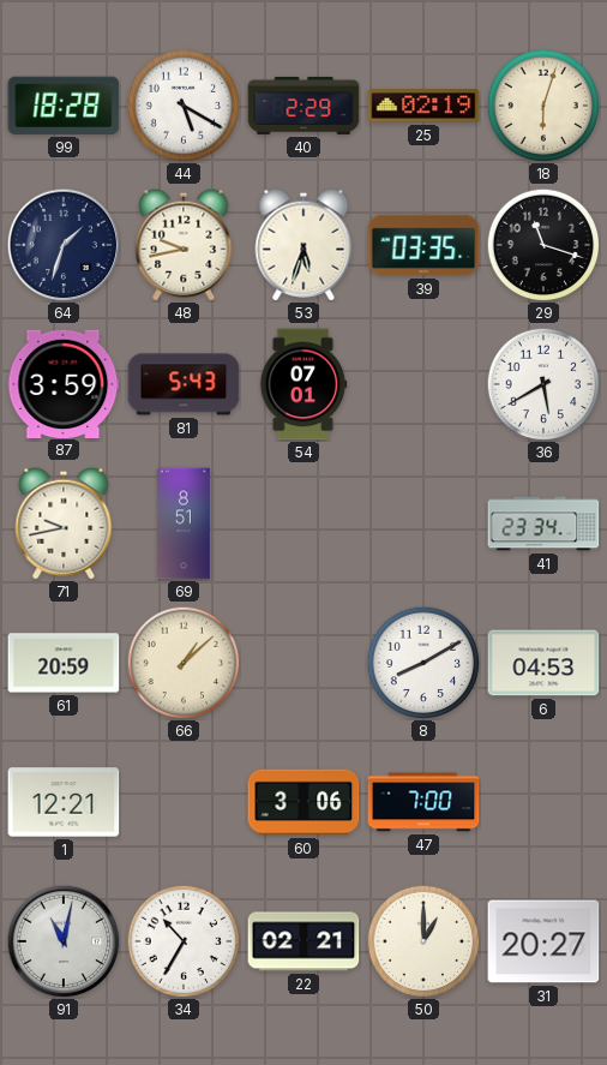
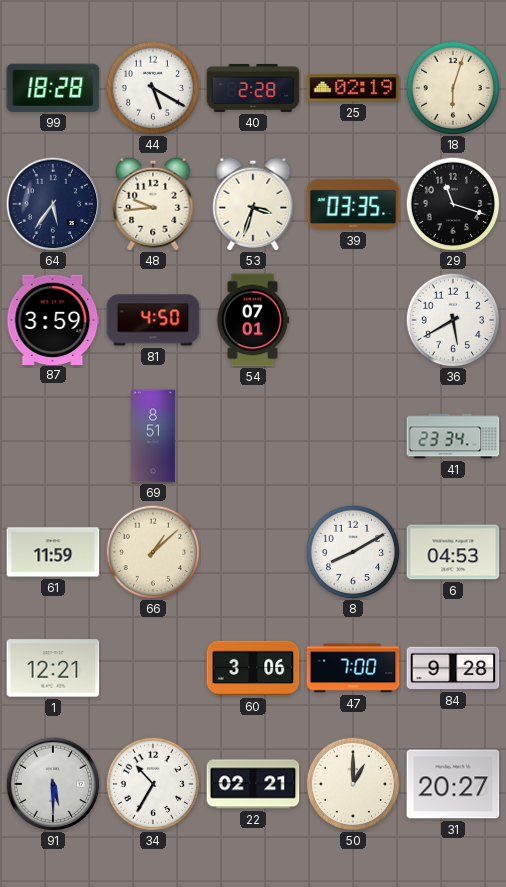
40: 2:29 -> 2:28 (253, 88)
64: 1:33 -> 5:36 (53, 204)
48: 9:43 -> 9:44 (153, 204)
53: 5:33 -> 3:33 (253, 204)
81: 5:43 -> 4:50 (153, 320)
71: 9:43 -> none (64, 523)
61: 20:59 -> 11:59 (53, 552)
84: none -> 9:28 (453, 668)
91: 11:02 -> 5:30 (53, 784)
